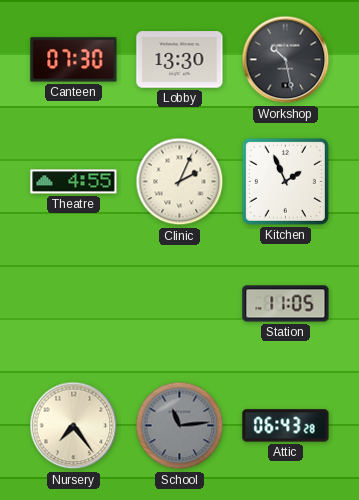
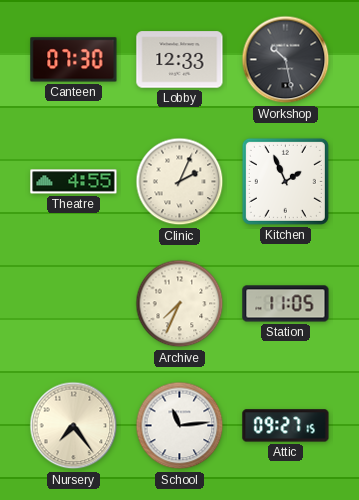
Lobby: 13:30 -> 12:33 (180, 60)
Archive: none -> 7:34 (180, 304)
School dial: grey -> white (180, 426)
Attic: 06:43 -> 09:27 (286, 426)
